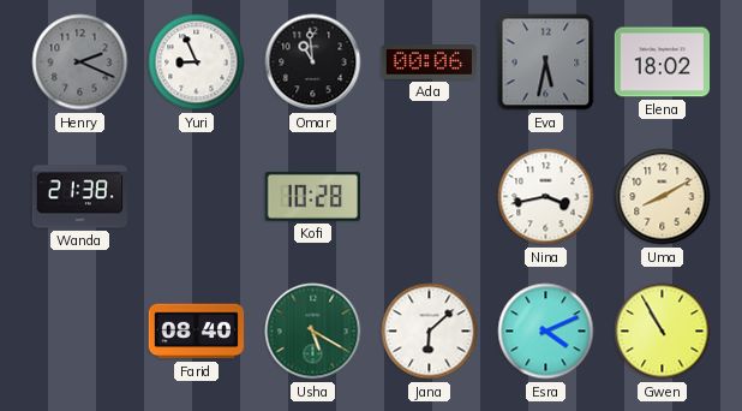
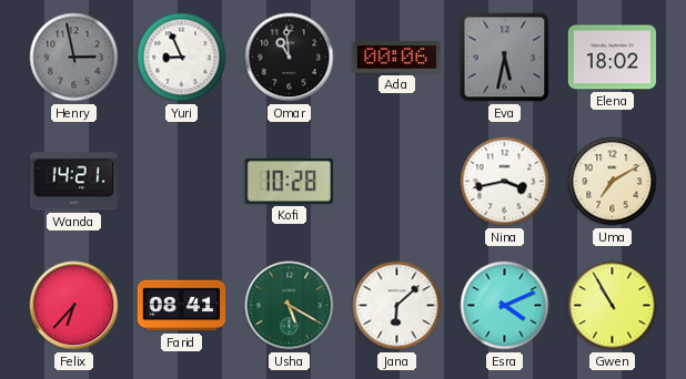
Henry: 2:19 -> 2:58 (74, 58)
Wanda: 21:38 -> 14:21 (73, 182)
Uma: 8:10 -> 7:10 (613, 182)
Felix: none -> 6:37 (74, 306)
Farid: 08:40 -> 08:41 (182, 306)
